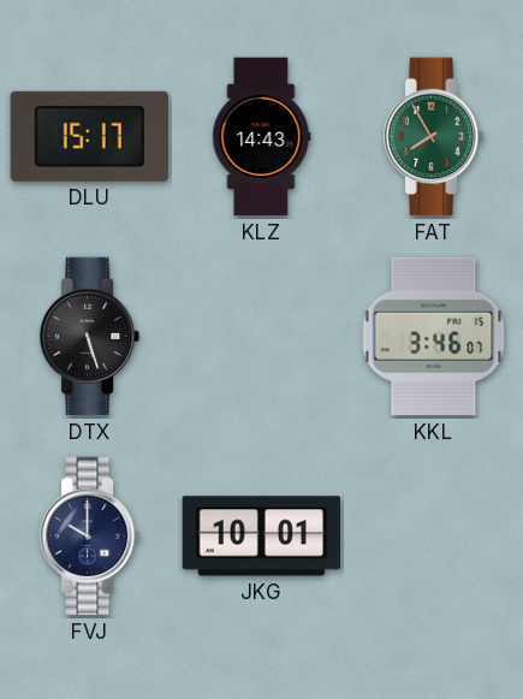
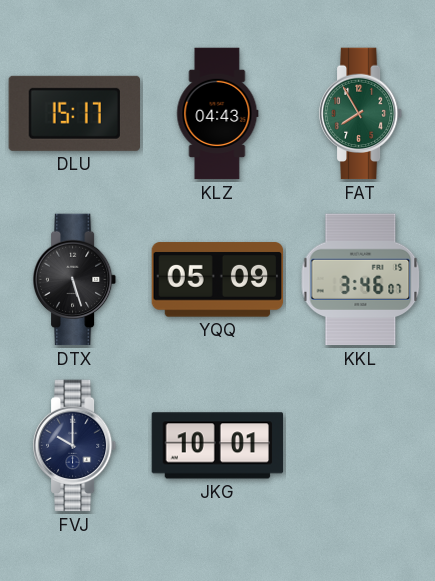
KLZ: 14:43 -> 04:43 (218, 114)
YQQ: none -> 05:09 (218, 280)
